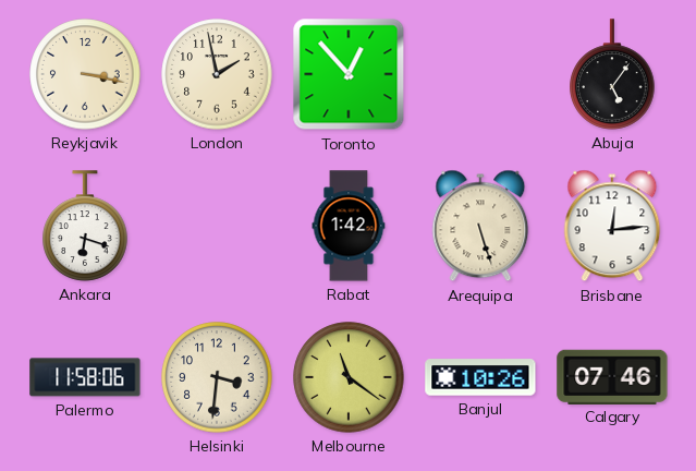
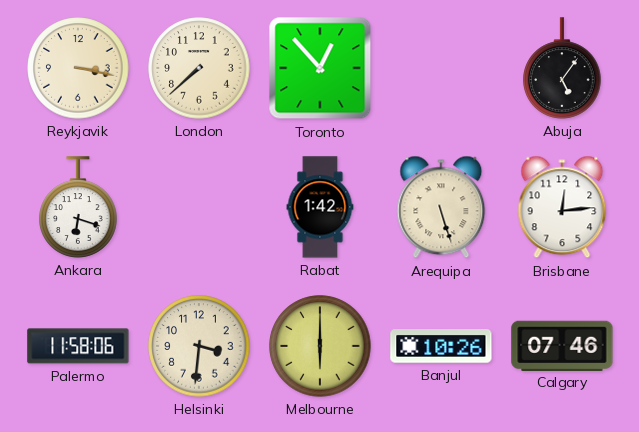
London: 1:58 -> 7:38 (199, 68)
Melbourne: 11:21 -> 6:00 (320, 346)
